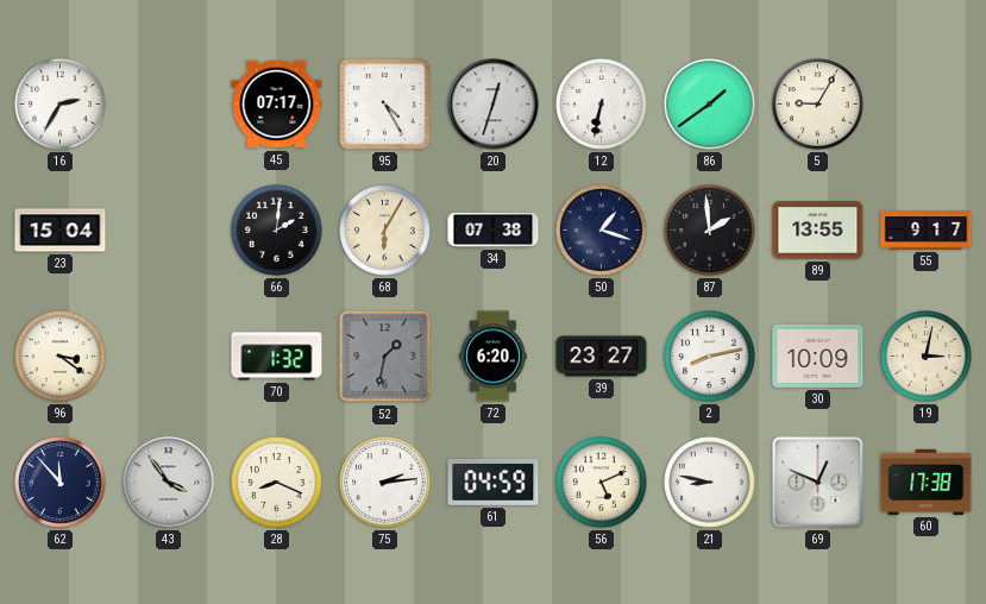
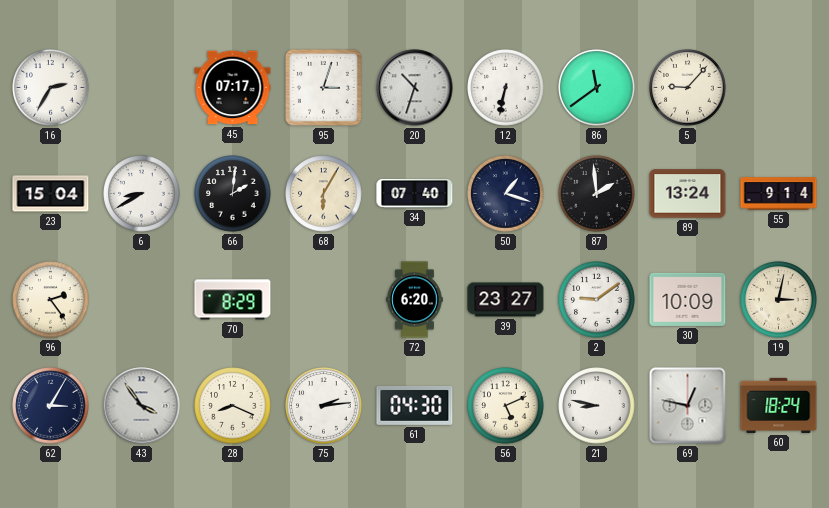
95: 4:25 -> 3:03 (323, 87)
20: 12:33 -> 10:33 (415, 88)
86: 1:39 -> 11:39 (597, 88)
5: 9:05 -> 9:07 (688, 88)
6: none -> 8:40 (142, 194)
34: 07:38 -> 07:40 (415, 193)
89: 13:55 -> 13:24 (688, 194)
55: 9:17 -> 9:14 (779, 194)
96: 3:21 -> 2:24 (51, 300)
70: 1:32 -> 8:29 (233, 300)
52: 1:32 -> none (385, 357)
2: 8:13 -> 9:09 (597, 300)
62: 11:53 -> 3:05 (51, 406)
61: 04:59 -> 04:30 (415, 405)
69: 12:49 -> 12:47 (688, 406)
60: 17:38 -> 18:24 (779, 405)
